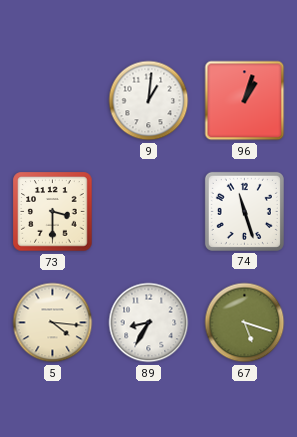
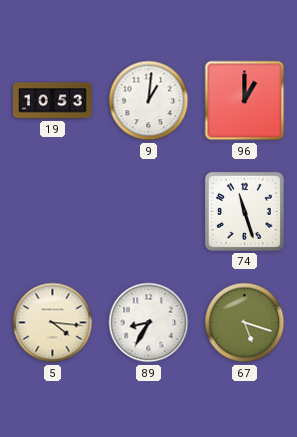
19: none -> 10:53 (53, 101)
96: 1:03 -> 1:00 (245, 101)
73: 3:30 -> none (53, 212)
